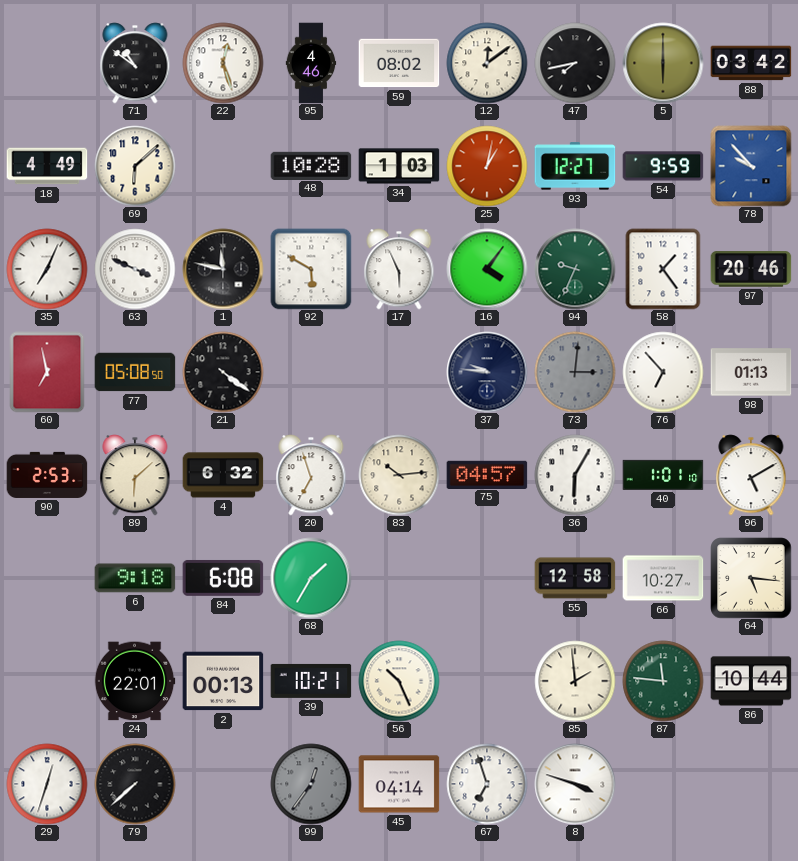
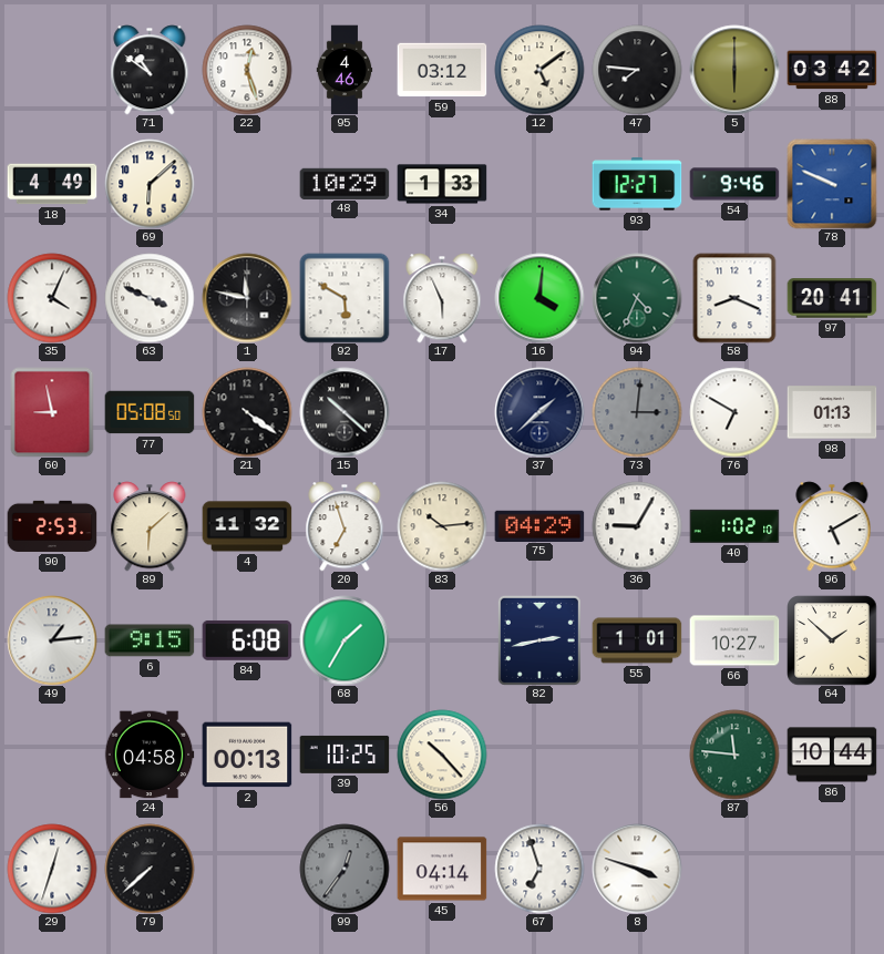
59: 08:02 -> 03:12 (442, 70)
12: 12:09 -> 5:09 (539, 70)
47: 7:43 -> 7:46 (637, 70)
48: 10:28 -> 10:29 (345, 183)
34: 1:03 -> 1:33 (442, 184)
25: 1:02 -> none (487, 166)
54: 9:59 -> 9:46 (734, 184)
78: 9:53 -> 9:49 (832, 184)
35: 7:04 -> 4:04 (52, 298)
16: 4:06 -> 4:01 (539, 298)
94: 9:34 -> 4:34 (637, 298)
58: 1:24 -> 8:19 (734, 298)
97: 20:46 -> 20:41 (832, 298)
60: 6:58 -> 8:58 (52, 412)
15: none -> 10:22 (345, 412)
37: 9:46 -> 1:38 (539, 412)
76: 6:53 -> 6:50 (734, 412)
4: 6:32 -> 11:32 (247, 526)
75: 04:57 -> 04:29 (539, 525)
36: 6:05 -> 9:05 (637, 526)
40: 1:01 -> 1:02 (734, 526)
49: none -> 1:14 (52, 640)
6: 9:18 -> 9:15 (150, 640)
82: none -> 2:43 (539, 640)
55: 12:58 -> 1:01 (637, 640)
64: 5:16 -> 1:52 (832, 640)
24: 22:01 -> 04:58 (150, 755)
39: 10:21 -> 10:25 (345, 755)
56: 10:26 -> 10:23 (442, 755)
85: 1:59 -> none (575, 681)
